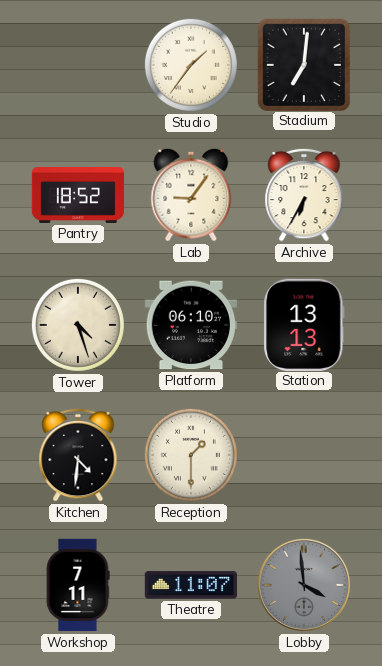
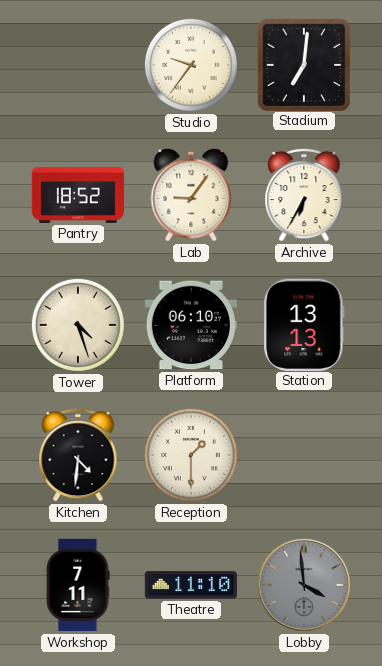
Studio: 1:36 -> 9:36 (191, 65)
Theatre: 11:07 -> 11:10 (190, 585)
